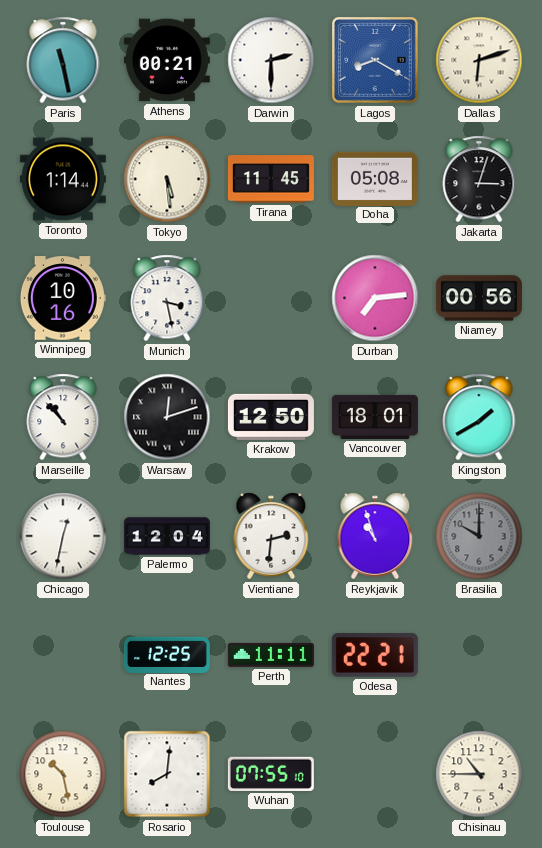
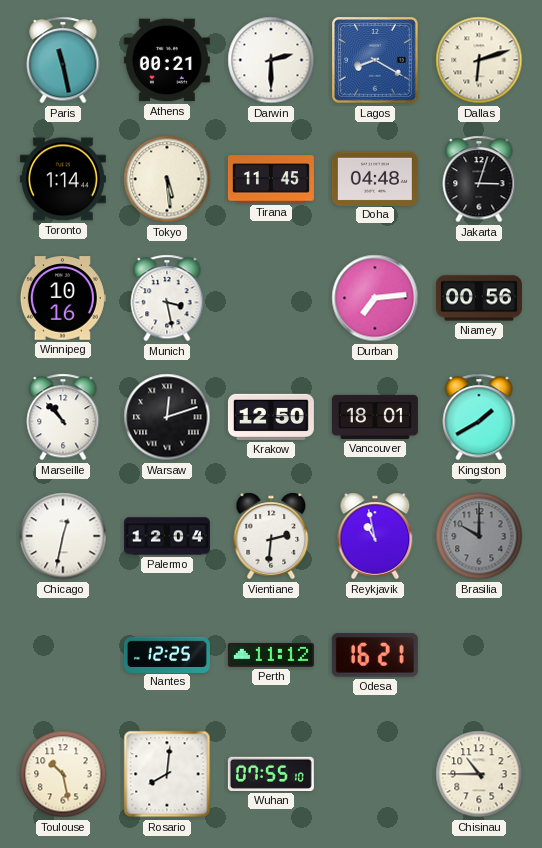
Doha: 05:08 -> 04:48 (375, 178)
Reykjavik: 10:57 -> 10:58 (375, 536)
Perth: 11:11 -> 11:12 (271, 655)
Odesa: 22:21 -> 16:21 (375, 655)
